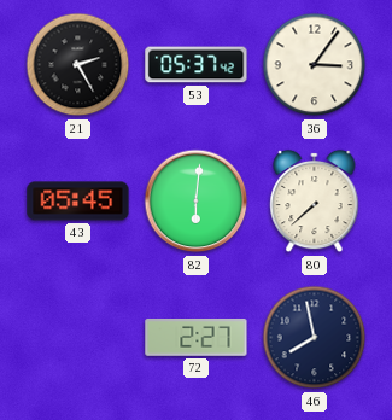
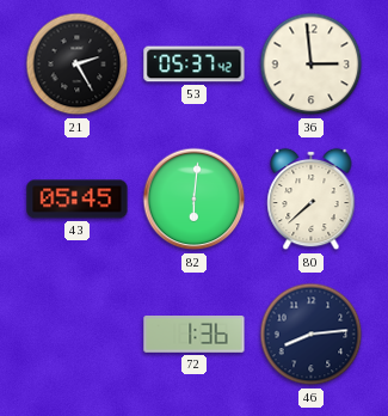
36: 3:06 -> 2:59 (312, 65)
72: 2:27 -> 1:36 (195, 335)
46: 7:58 -> 8:14 (312, 335)
